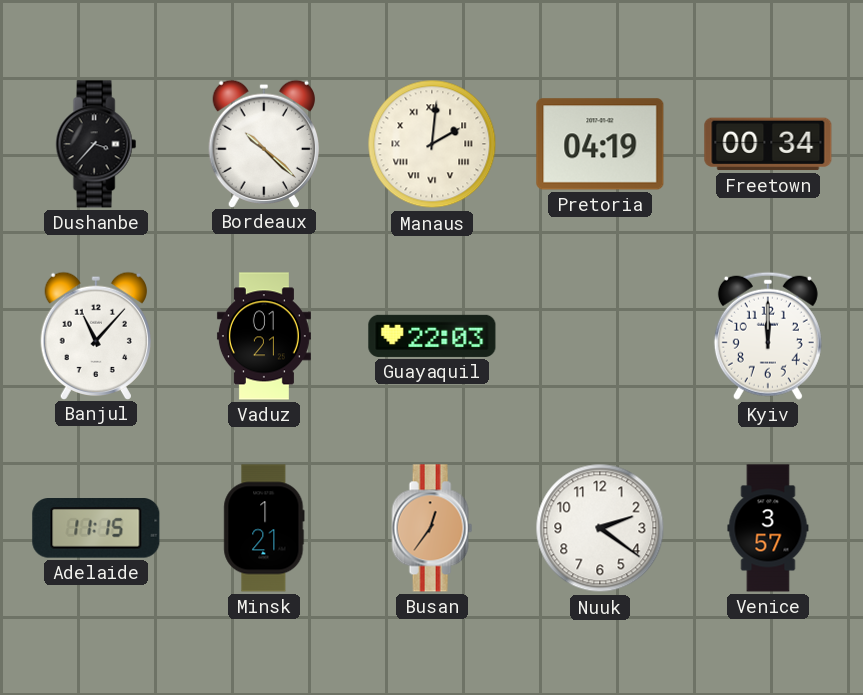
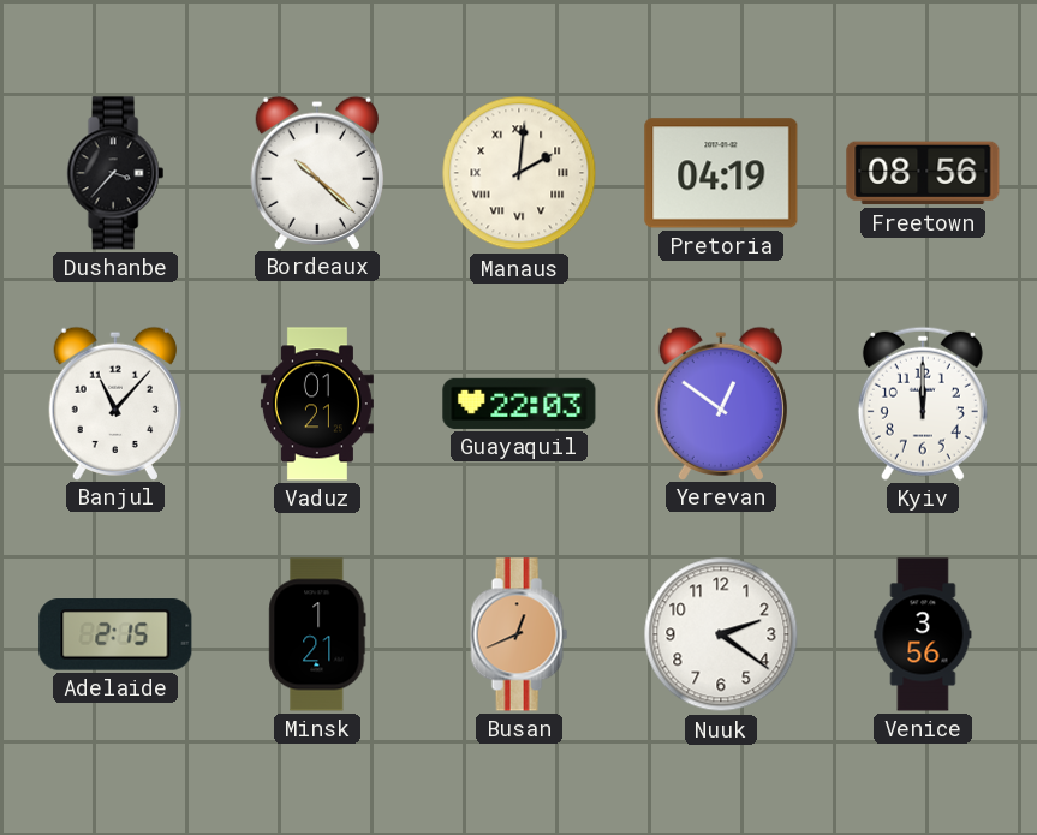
Freetown: 00:34 -> 08:56 (923, 173)
Yerevan: none -> 12:51 (720, 402)
Adelaide: 11:15 -> 2:15 (115, 634)
Busan: 12:36 -> 12:41 (519, 634)
Venice: 3:57 -> 3:56 (923, 634)
